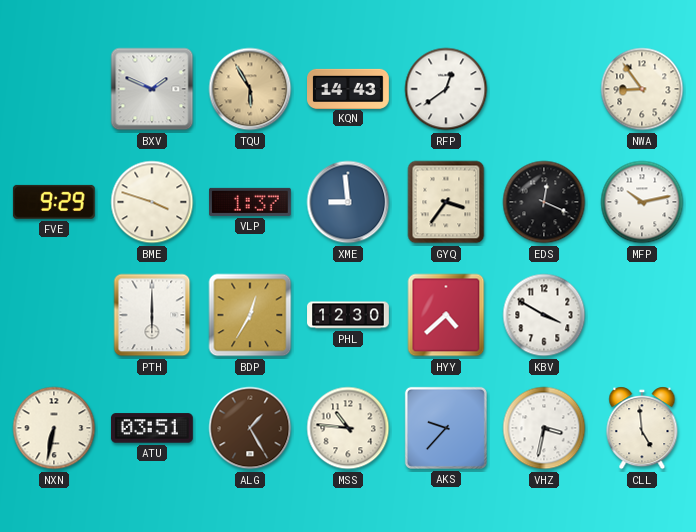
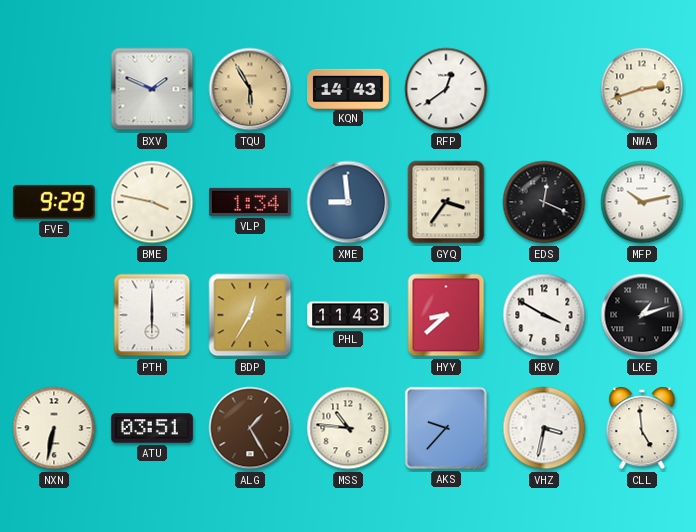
NWA: 8:54 -> 2:42 (642, 89)
BME: 3:48 -> 3:47 (152, 202)
VLP: 1:37 -> 1:34 (251, 202)
PHL: 12:30 -> 11:43 (348, 315)
HYY: 4:38 -> 8:38 (446, 315)
LKE: none -> 1:12 (642, 315)
